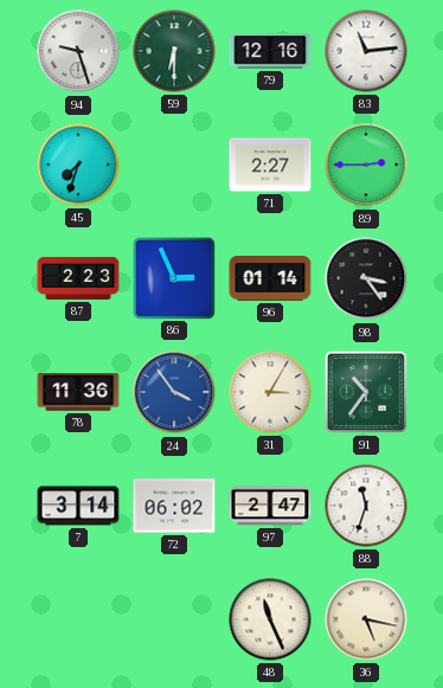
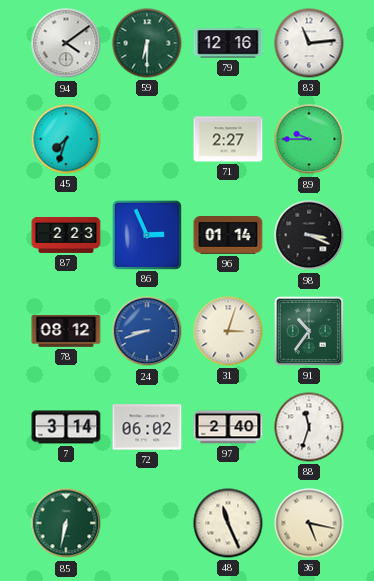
94: 9:27 -> 4:09 (66, 43)
89: 2:45 -> 9:45 (309, 139)
98: 3:24 -> 3:19 (309, 235)
78: 11:36 -> 08:12 (66, 332)
24: 3:54 -> 8:42 (147, 331)
31: 3:05 -> 3:03 (228, 331)
97: 2:47 -> 2:40 (228, 427)
85: none -> 6:32 (66, 523)
